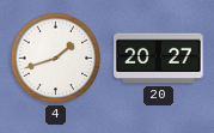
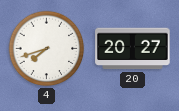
4: 1:42 -> 7:42 (47, 49)
